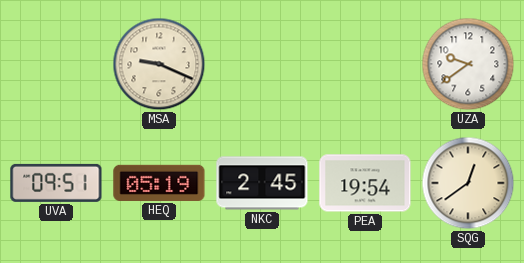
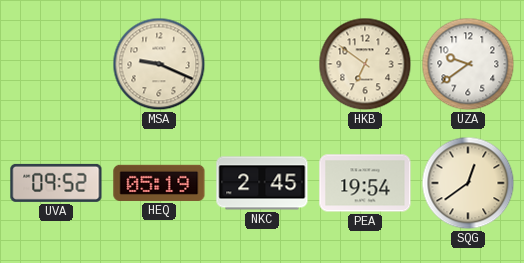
HKB: none -> 6:51 (365, 64)
UVA: 09:51 -> 09:52 (56, 183)
